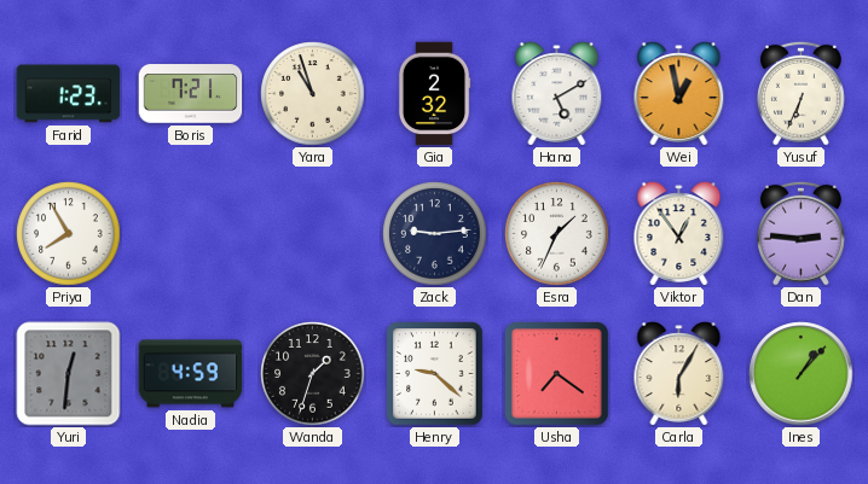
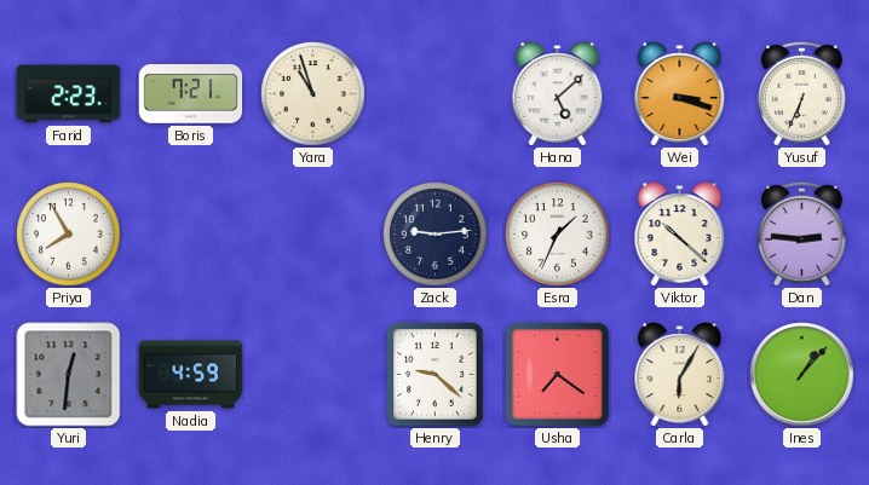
Farid: 1:23 -> 2:23 (69, 94)
Gia: 2:32 -> none (434, 94)
Hana: 5:10 -> 5:08 (558, 94)
Wei: 12:58 -> 3:18 (680, 94)
Viktor: 12:54 -> 10:22 (680, 235)
Wanda: 1:33 -> none (313, 374)
